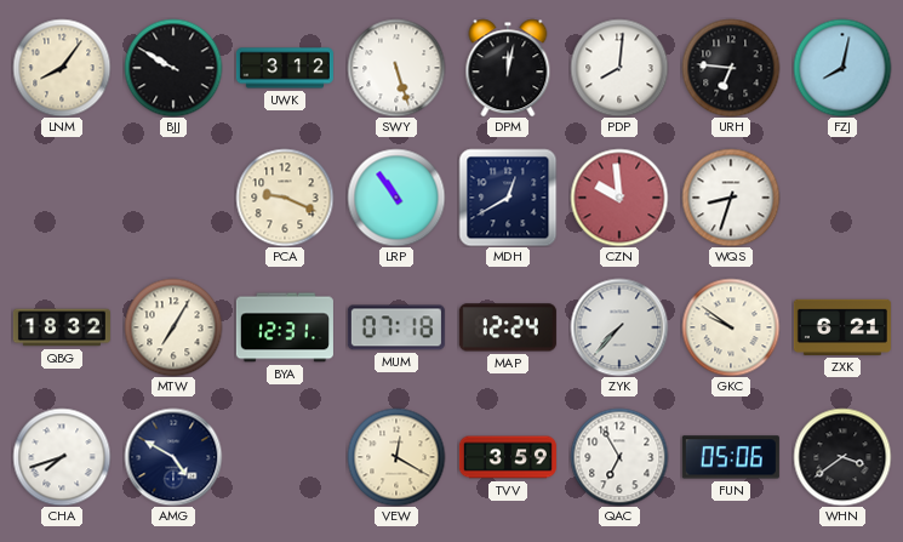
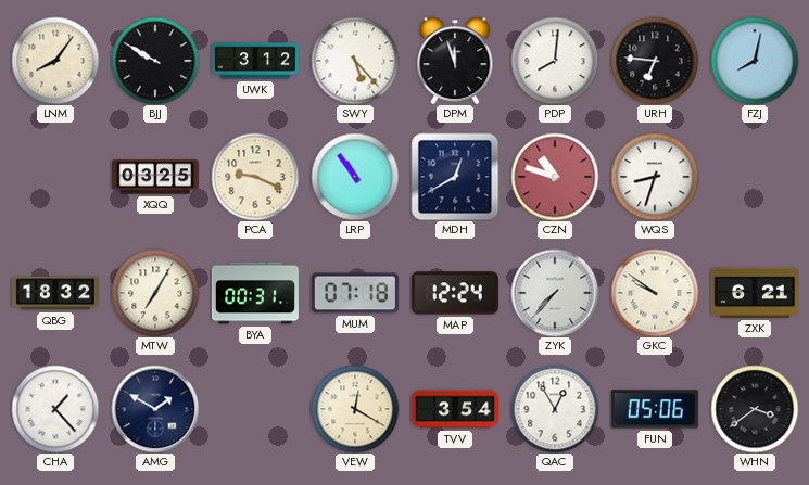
SWY: 5:27 -> 5:23 (355, 61)
DPM: 12:02 -> 11:57 (455, 61)
XQQ: none -> 03:25 (155, 177)
CZN: 9:59 -> 10:48 (555, 177)
BYA: 12:31 -> 00:31 (255, 293)
CHA: 7:42 -> 1:23 (55, 409)
AMG: 4:50 -> 1:50 (155, 409)
TVV: 3:59 -> 3:54 (455, 409)
QAC: 6:55 -> 12:55 (555, 409)
